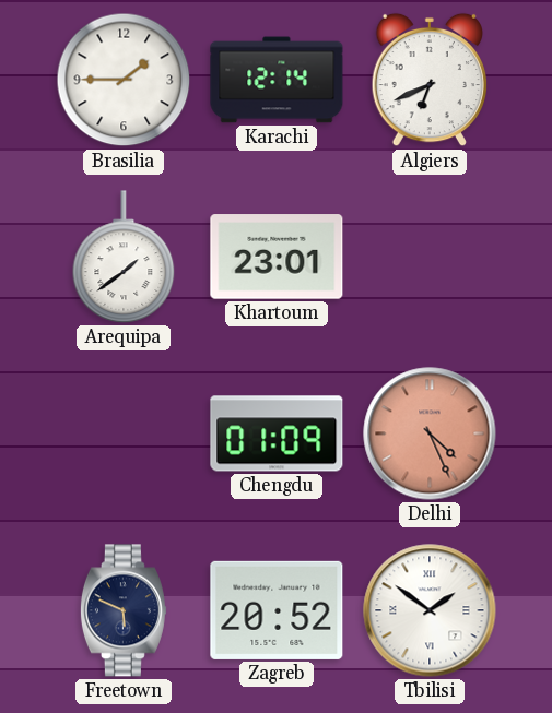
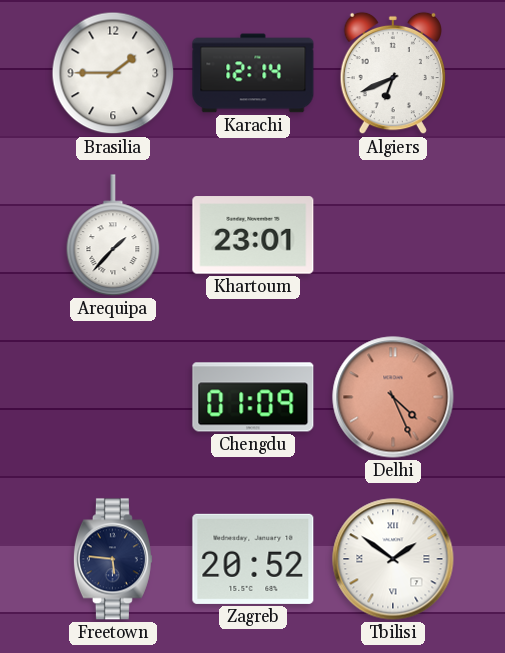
Arequipa: 1:39 -> 1:37 (113, 235)
Freetown: 5:49 -> 5:46 (113, 559)
